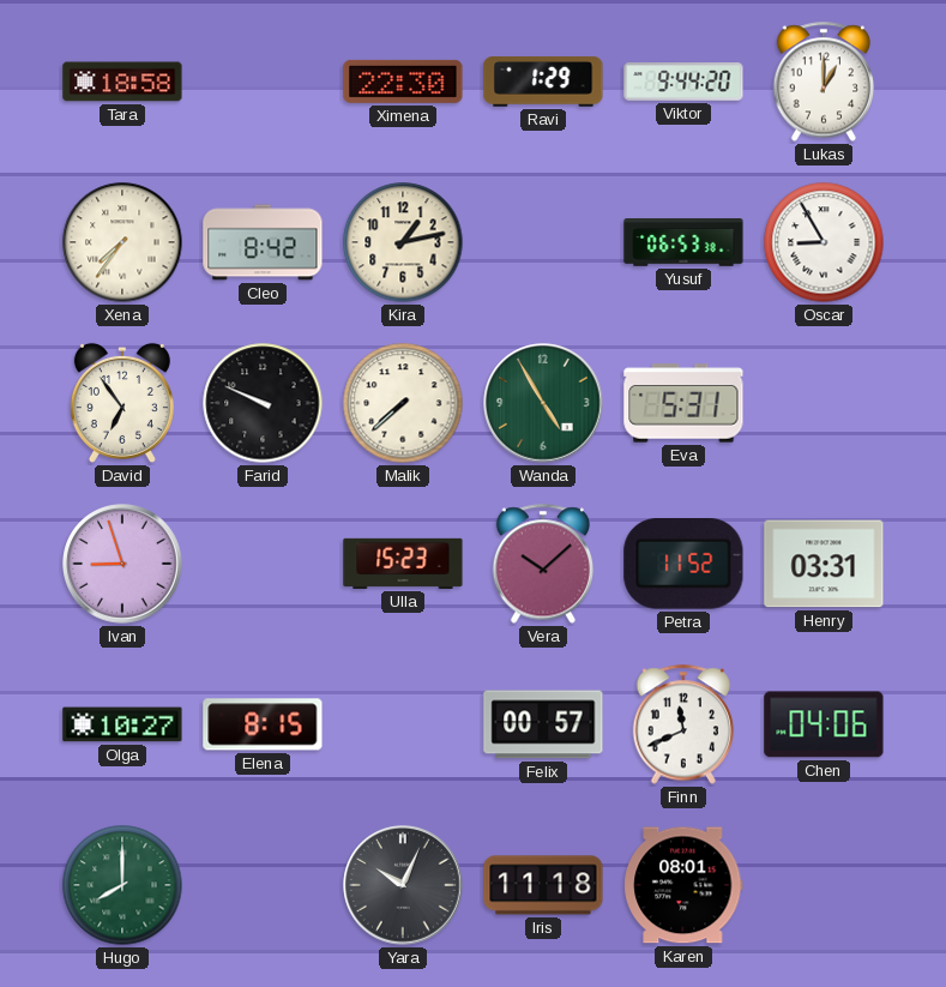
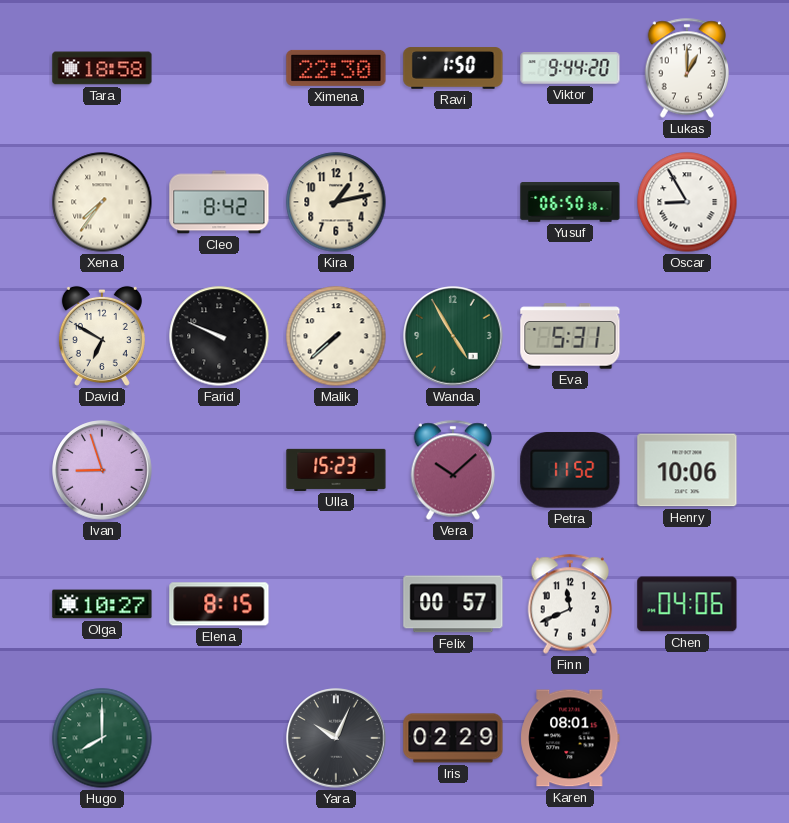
Ravi: 1:29 -> 1:50 (453, 68)
Yusuf: 06:53 -> 06:50 (570, 203)
David: 6:54 -> 6:50 (102, 336)
Henry: 03:31 -> 10:06 (687, 470)
Iris: 11:18 -> 02:29 (453, 738)
